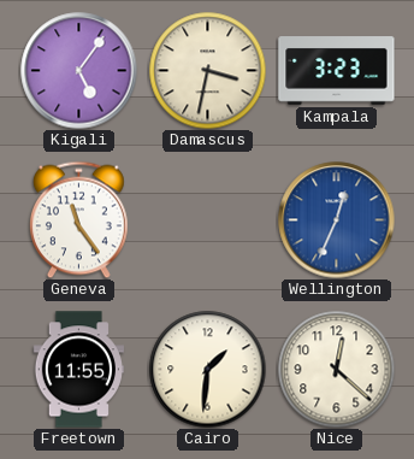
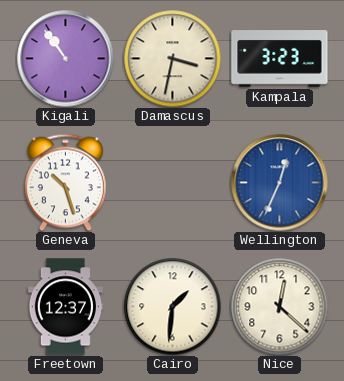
Kigali: 5:06 -> 10:54 (66, 59)
Geneva: 11:24 -> 10:27 (66, 182)
Freetown: 11:55 -> 12:37 (65, 307)
